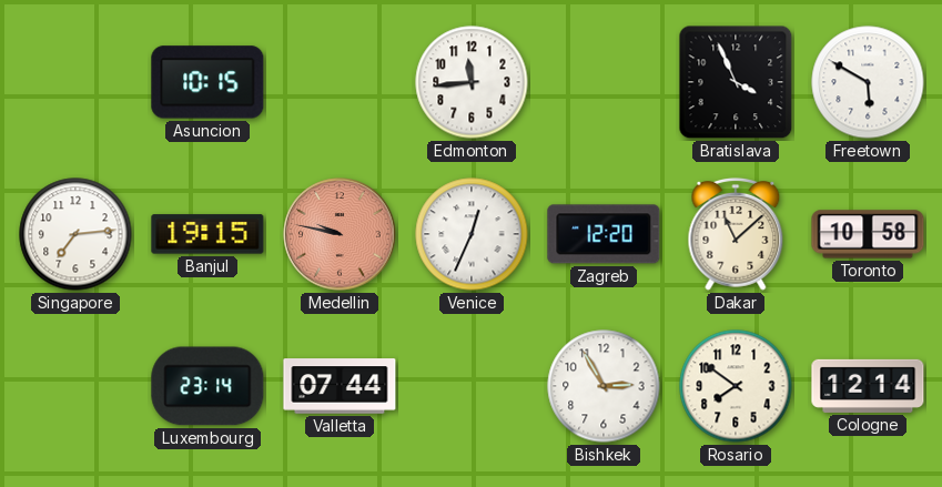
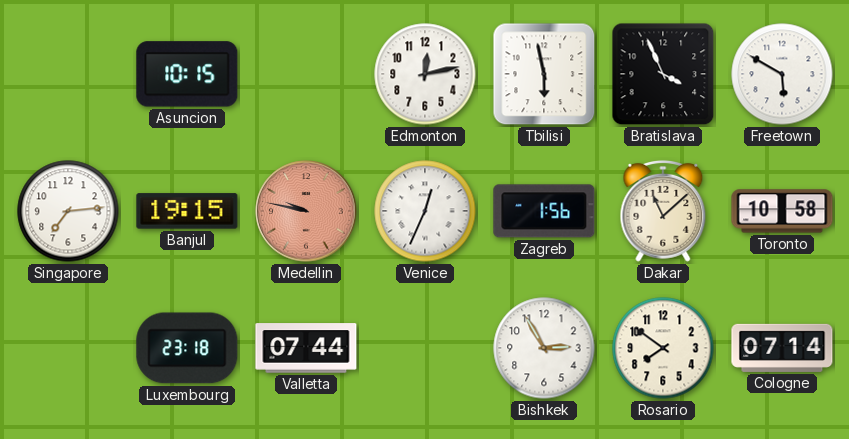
Edmonton: 11:44 -> 12:13 (425, 74)
Tbilisi: none -> 5:58 (544, 74)
Zagreb: 12:20 -> 1:56 (544, 211)
Luxembourg: 23:14 -> 23:18 (187, 348)
Cologne: 12:14 -> 07:14 (782, 348)
